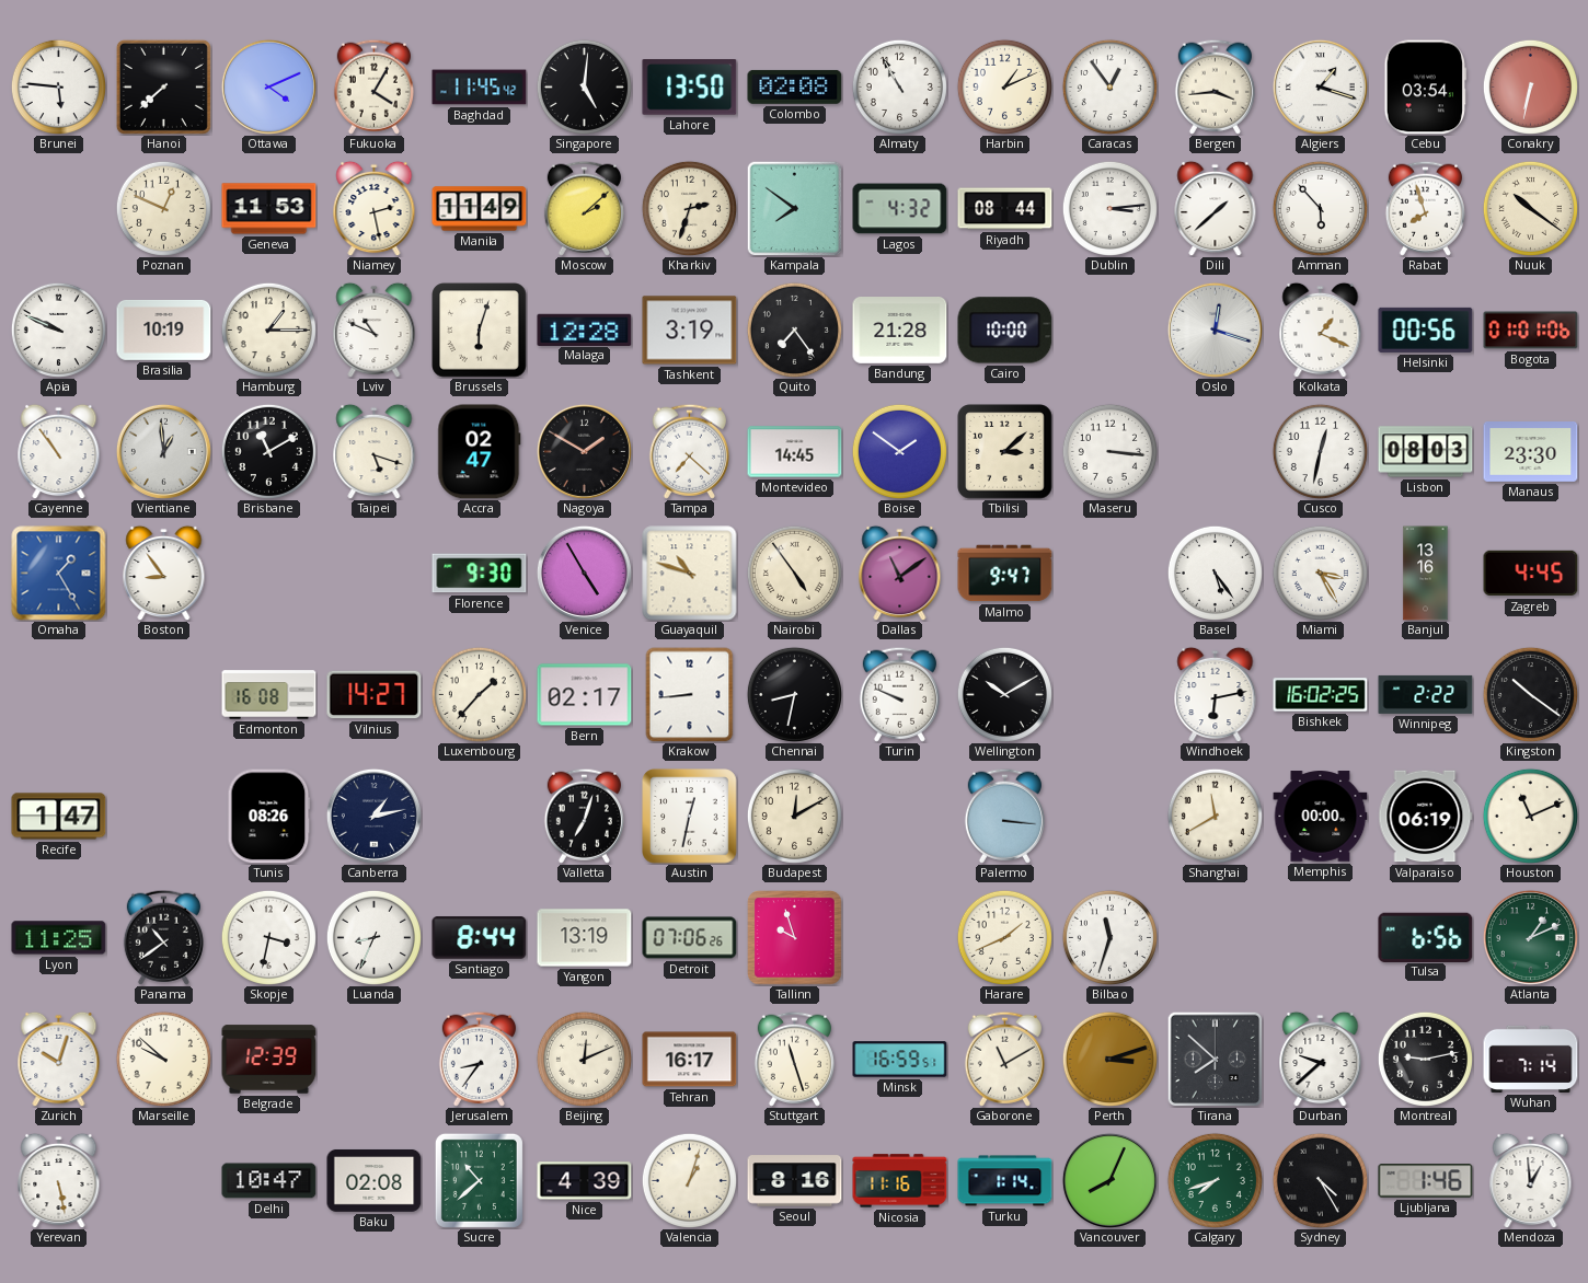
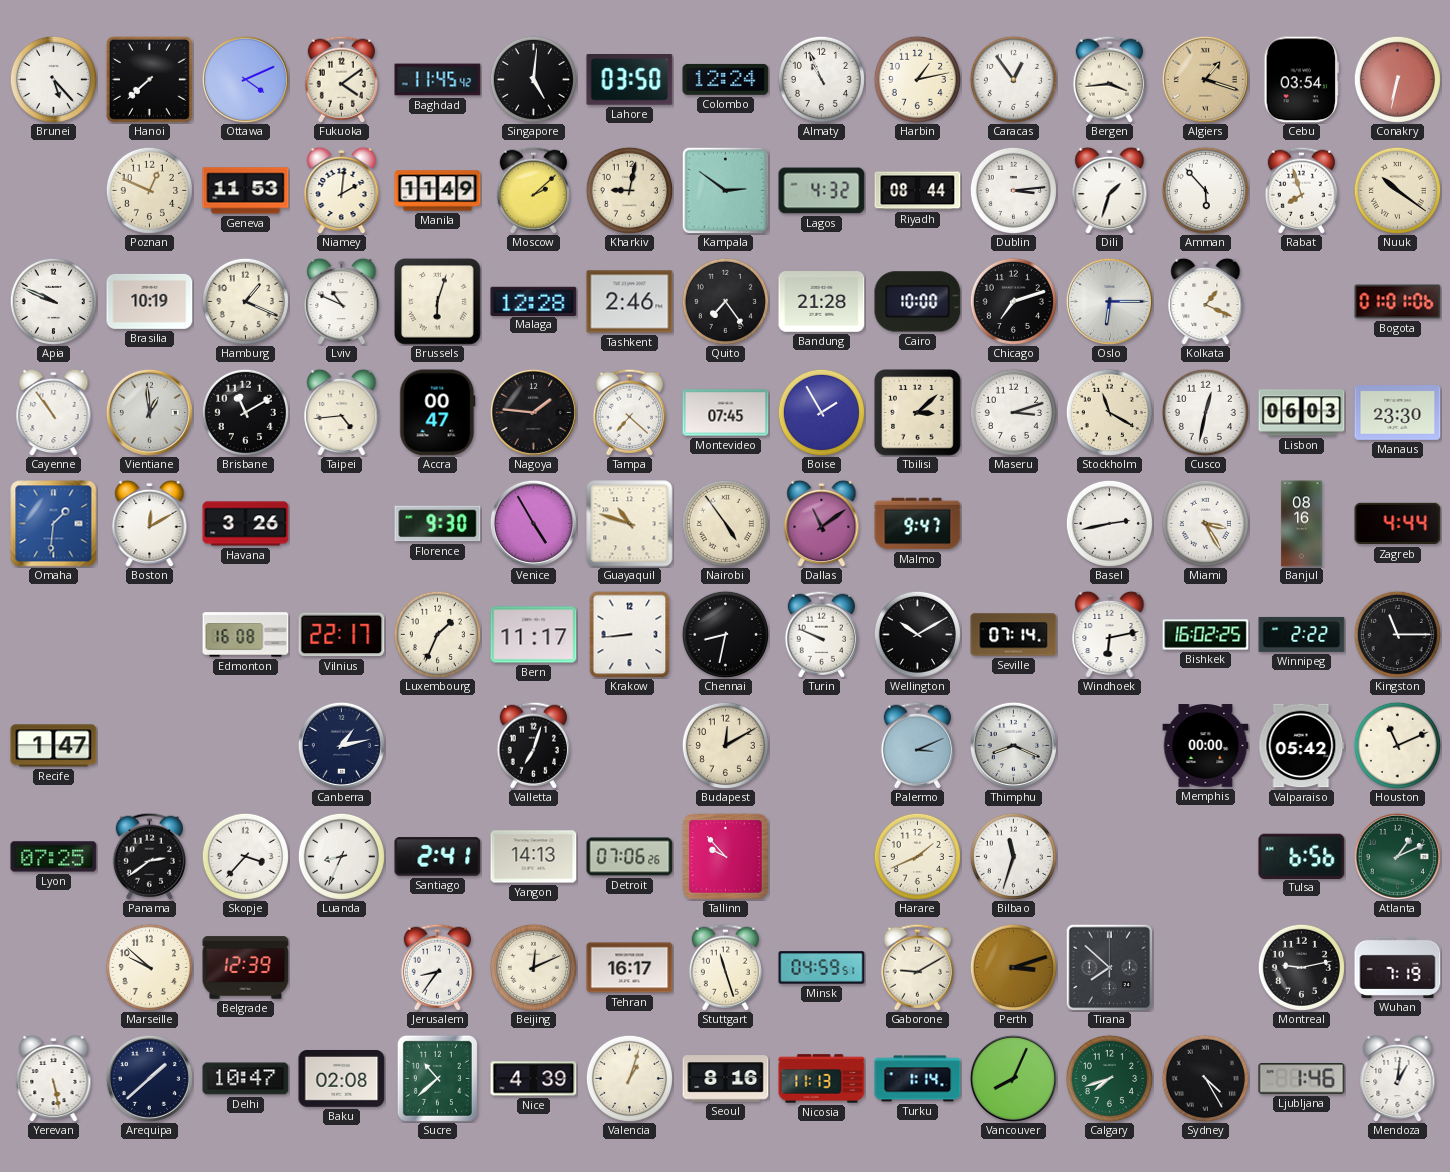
Brunei: 5:46 -> 5:23 (53, 79)
Fukuoka: 4:05 -> 4:09 (341, 79)
Lahore: 13:50 -> 03:50 (630, 80)
Colombo: 02:08 -> 12:24 (726, 79)
Almaty: 10:55 -> 10:56 (821, 79)
Harbin: 1:11 -> 1:13 (917, 79)
Algiers dial: white -> champagne (1205, 79)
Niamey: 2:28 -> 2:01 (342, 190)
Kharkiv: 2:33 -> 9:02 (629, 190)
Kampala: 7:51 -> 2:51 (725, 190)
Dili: 1:38 -> 1:33 (1110, 190)
Hamburg: 1:15 -> 1:19 (245, 301)
Tashkent: 3:19 -> 2:46 (630, 302)
Chicago: none -> 7:12 (1013, 301)
Oslo: 12:18 -> 6:15 (1109, 301)
Helsinki: 00:56 -> none (1426, 330)
Taipei: 5:18 -> 4:44 (342, 412)
Accra: 02:47 -> 00:47 (438, 413)
Nagoya: 1:50 -> 1:46 (533, 412)
Montevideo: 14:45 -> 07:45 (726, 413)
Boise: 1:51 -> 1:55 (821, 412)
Maseru: 3:16 -> 3:12 (1013, 412)
Stockholm: none -> 11:20 (1109, 412)
Lisbon: 08:03 -> 06:03 (1302, 413)
Omaha: 1:25 -> 1:31 (54, 524)
Boston: 8:54 -> 12:10 (150, 523)
Havana: none -> 3:26 (246, 524)
Basel: 5:24 -> 2:43 (1109, 523)
Banjul: 13:16 -> 08:16 (1302, 524)
Zagreb: 4:45 -> 4:44 (1398, 524)
Vilnius: 14:27 -> 22:17 (342, 635)
Luxembourg: 1:37 -> 1:34 (437, 634)
Bern: 02:17 -> 11:17 (534, 635)
Seville: none -> 07:14 (1014, 635)
Kingston: 10:21 -> 11:15 (1397, 634)
Tunis: 08:26 -> none (269, 817)
Austin: 12:32 -> none (690, 817)
Palermo: 3:16 -> 3:11 (917, 745)
Thimphu: none -> 8:19 (1013, 745)
Shanghai: 11:40 -> none (1215, 816)
Valparaiso: 06:19 -> 05:42 (1302, 746)
Lyon: 11:25 -> 07:25 (54, 857)
Panama: 10:39 -> 2:39 (149, 856)
Skopje: 3:32 -> 3:37 (245, 856)
Santiago: 8:44 -> 2:41 (438, 857)
Yangon: 13:19 -> 14:13 (534, 857)
Tallinn: 9:57 -> 9:53 (726, 857)
Zurich: 10:03 -> none (59, 1059)
Minsk: 16:59 -> 04:59 (822, 968)
Gaborone: 11:10 -> 9:10 (917, 967)
Durban: 9:38 -> none (1321, 1059)
Wuhan: 7:14 -> 7:19 (1398, 967)
Arequipa: none -> 1:38 (149, 1078)
Nicosia: 11:16 -> 11:13 (822, 1079)
Mendoza: 12:59 -> 1:01 (1398, 1078)
